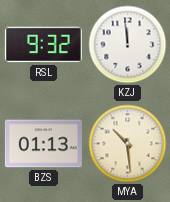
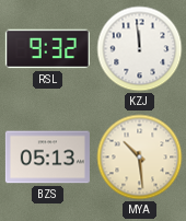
BZS: 01:13 -> 05:13 (47, 158)
